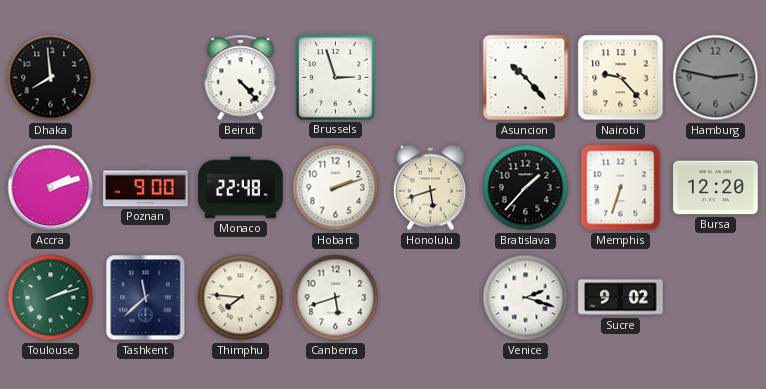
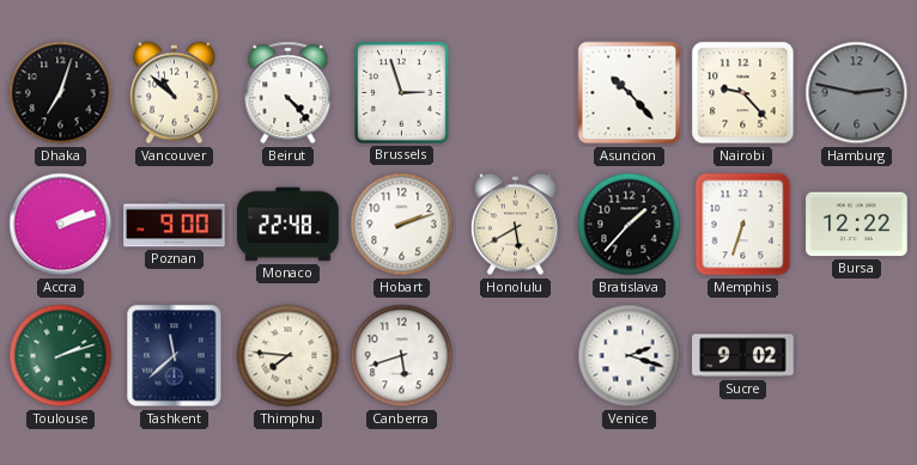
Dhaka: 7:59 -> 7:03 (61, 93)
Vancouver: none -> 10:52 (174, 93)
Honolulu: 5:42 -> 5:40 (515, 225)
Bursa: 12:20 -> 12:22 (857, 225)
